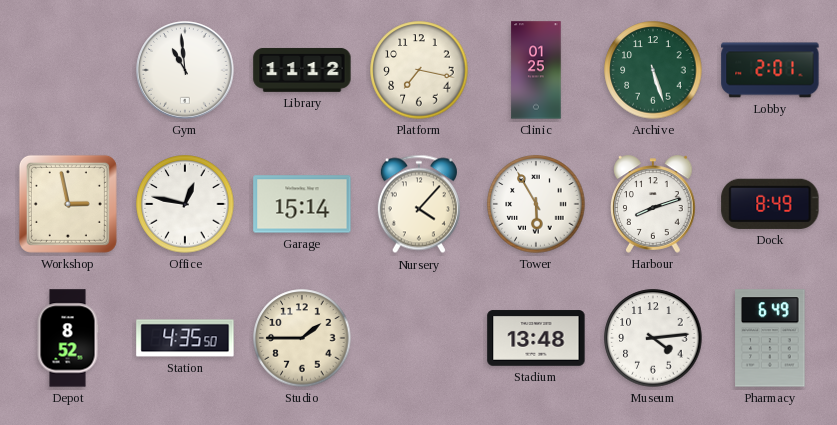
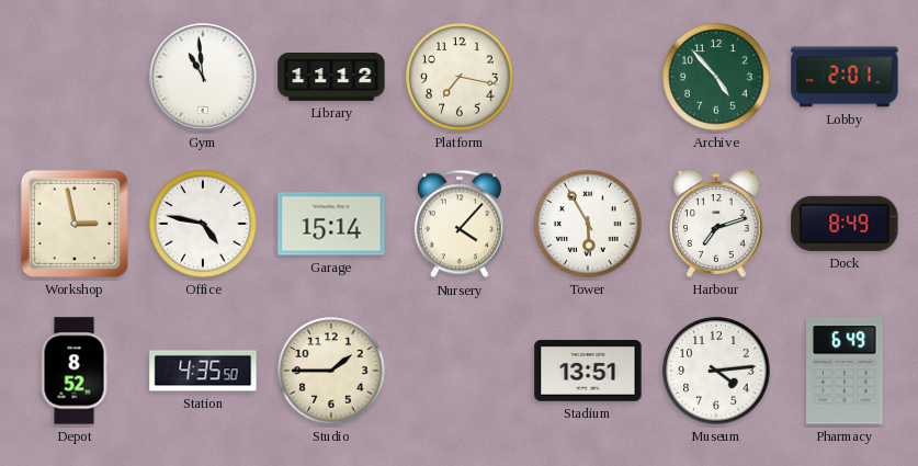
Clinic: 01:25 -> none (536, 70)
Archive: 5:27 -> 4:53 (716, 77)
Office: 12:47 -> 4:47 (203, 224)
Harbour: 8:12 -> 7:12 (717, 224)
Stadium: 13:48 -> 13:51 (588, 371)
